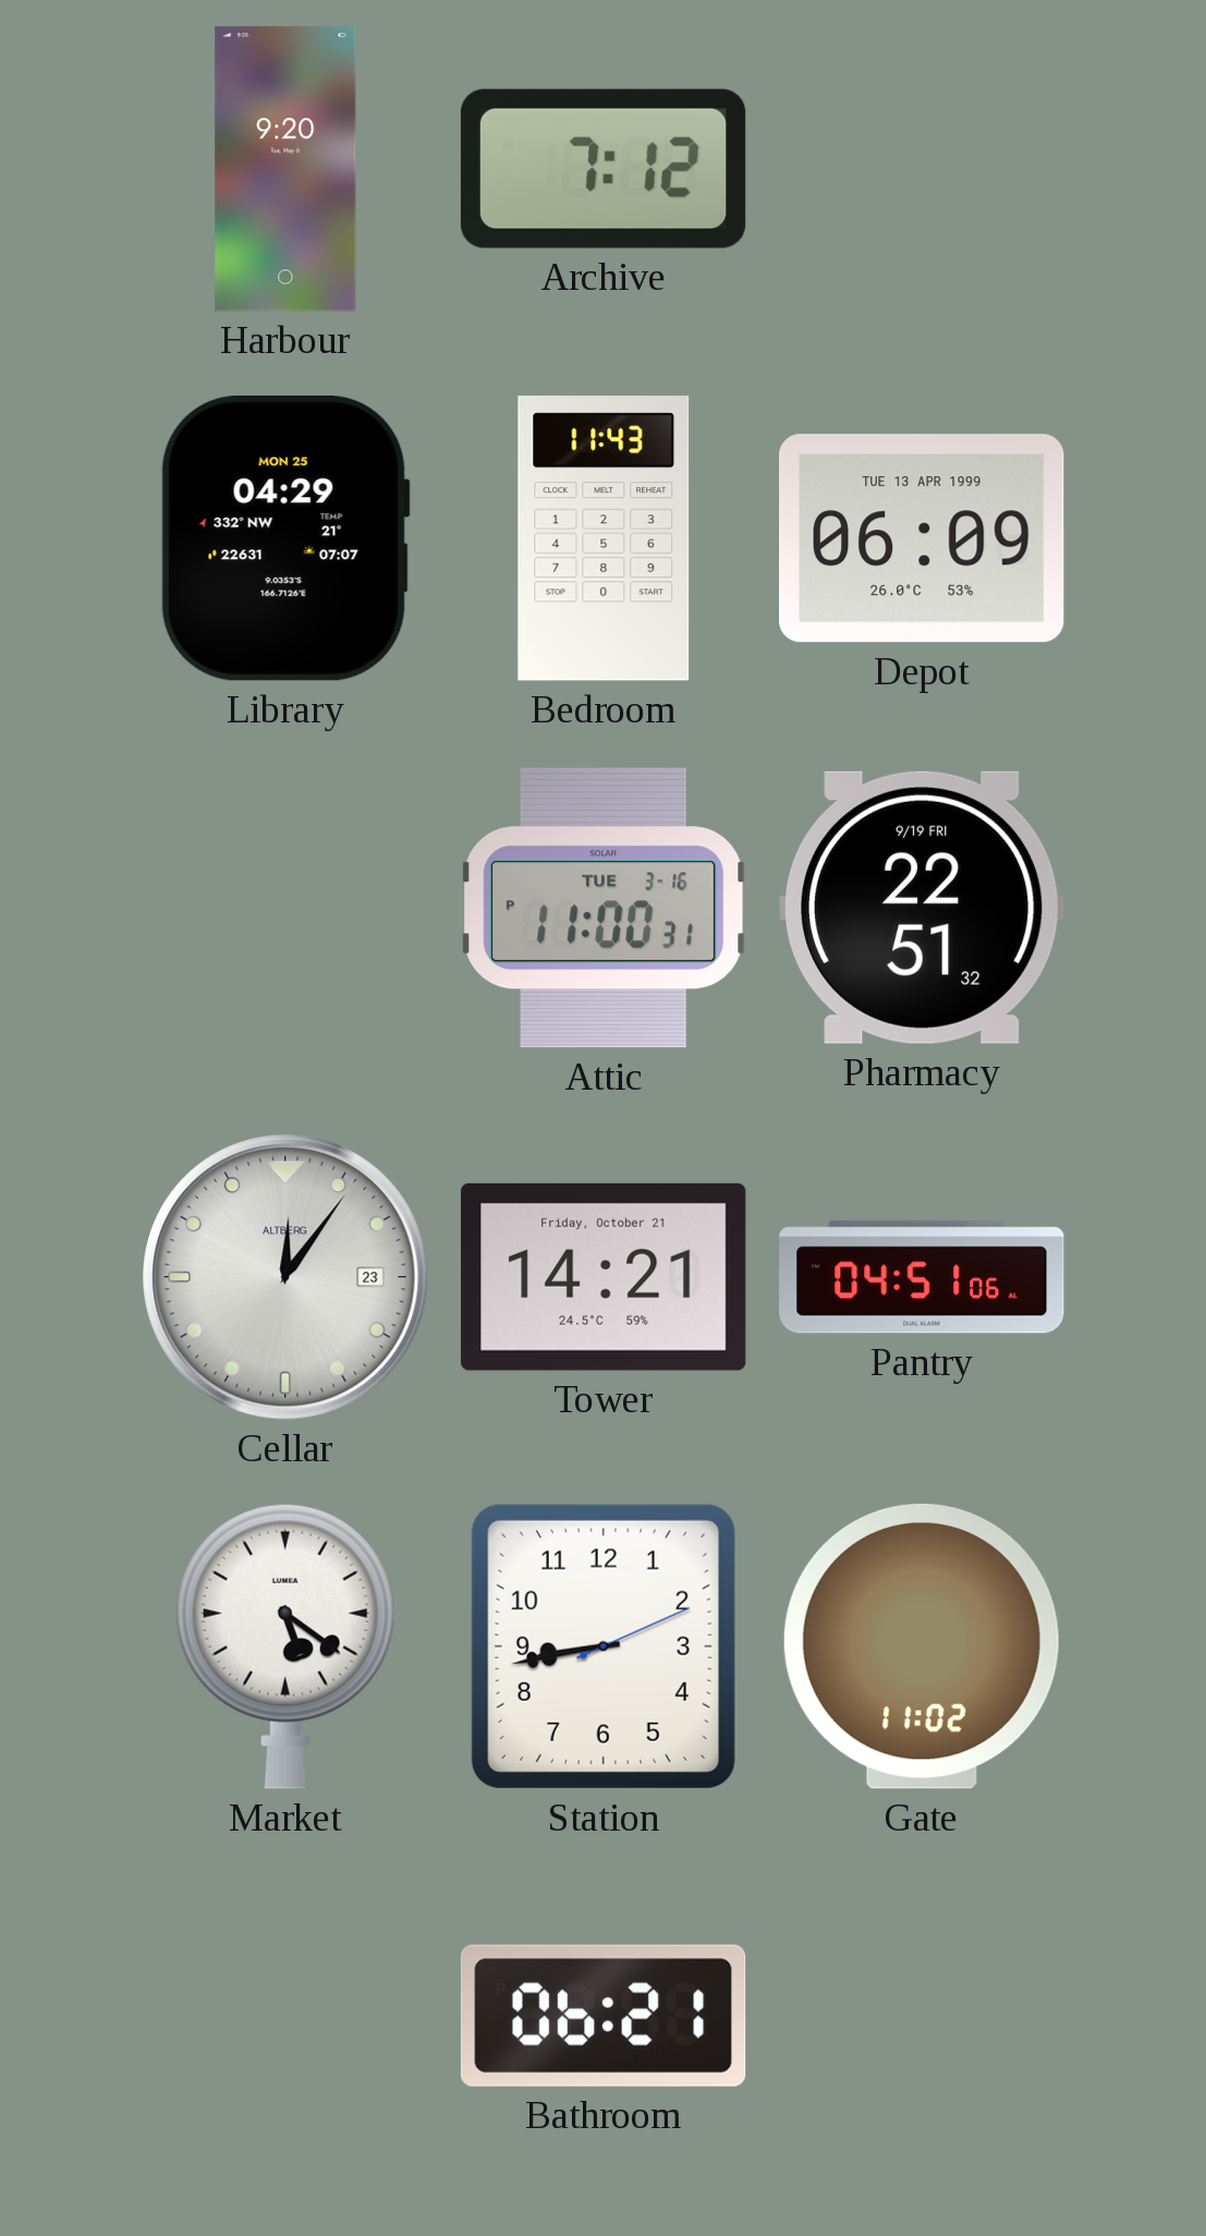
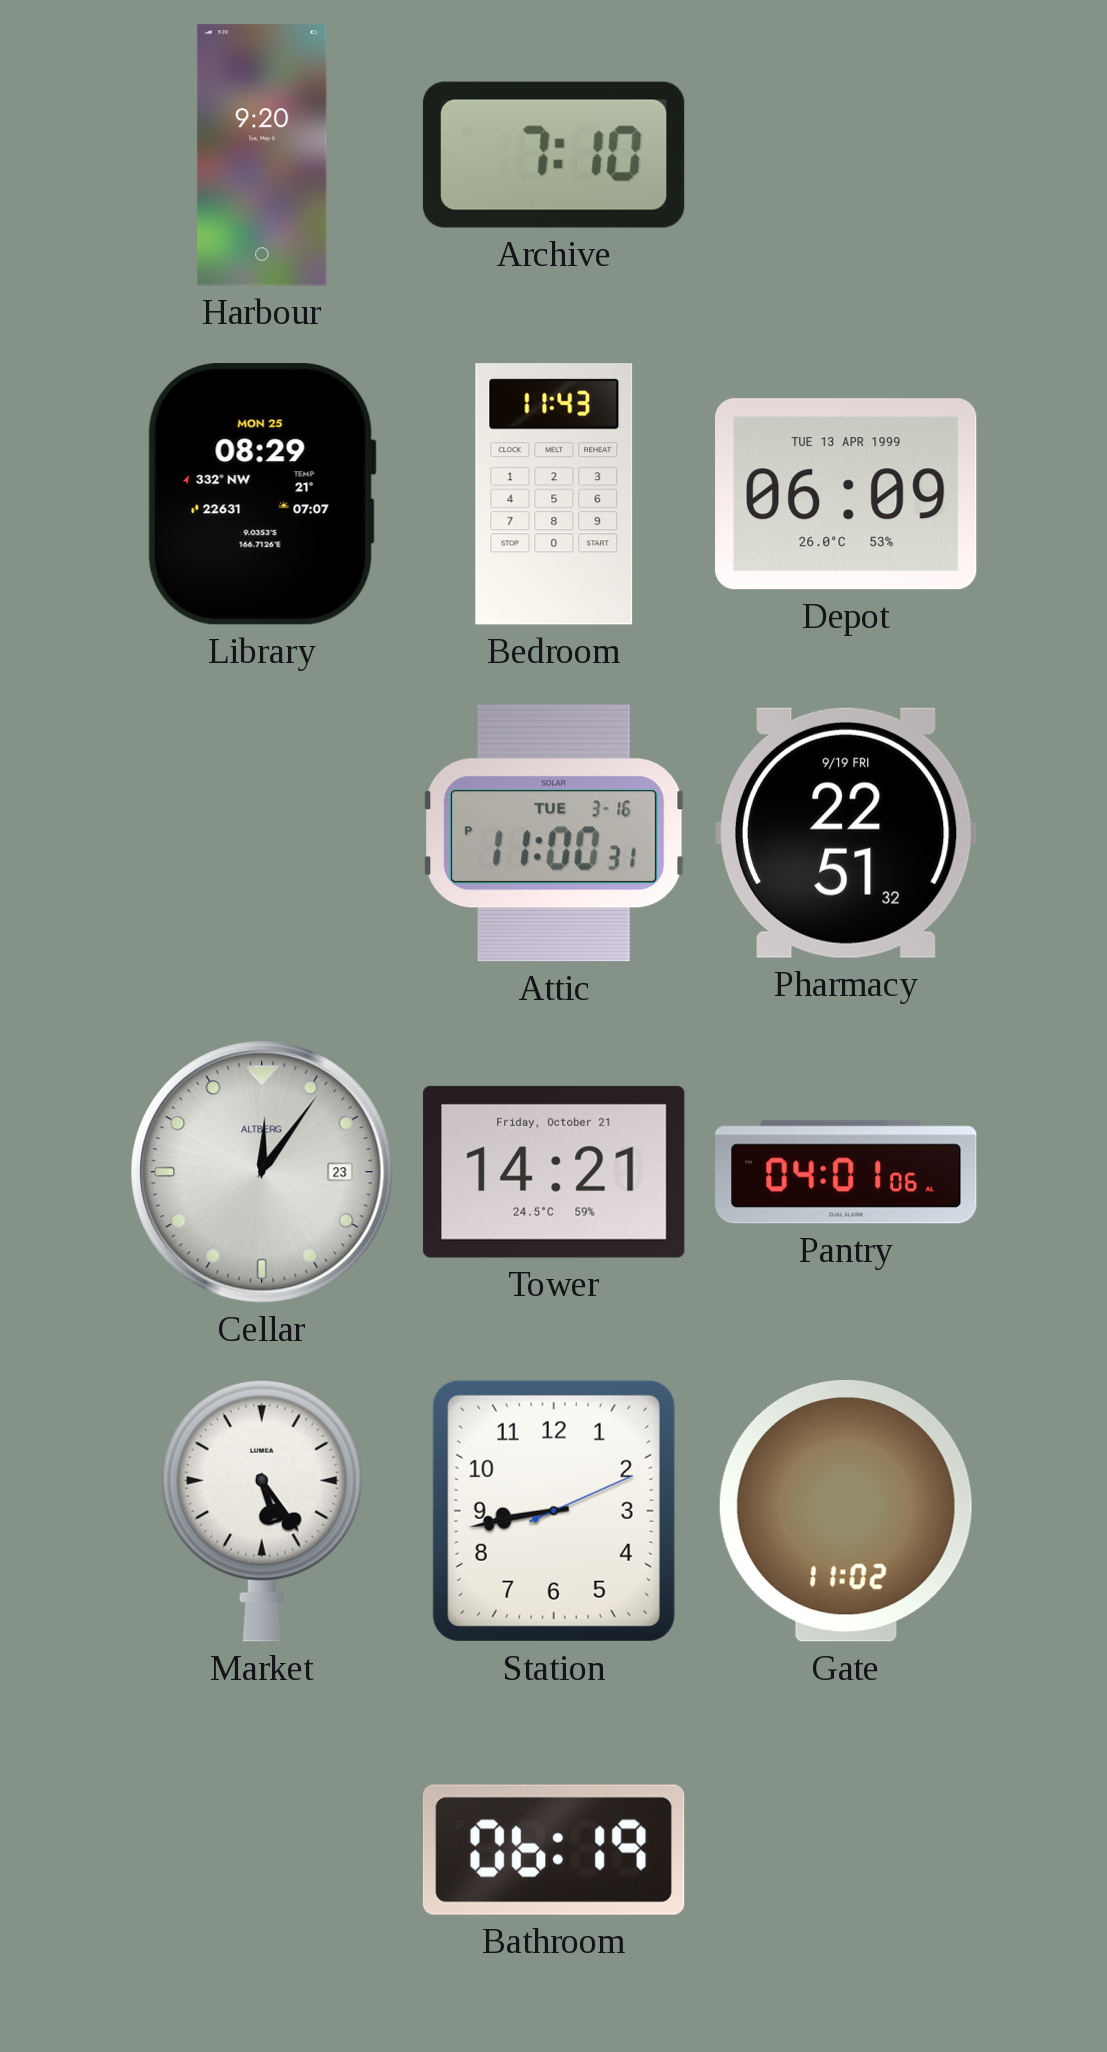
Archive: 7:12 -> 7:10 (554, 155)
Library: 04:29 -> 08:29 (262, 495)
Pantry: 04:51 -> 04:01 (846, 1172)
Market: 5:21 -> 5:24 (262, 1511)
Bathroom: 06:21 -> 06:19 (554, 1850)
